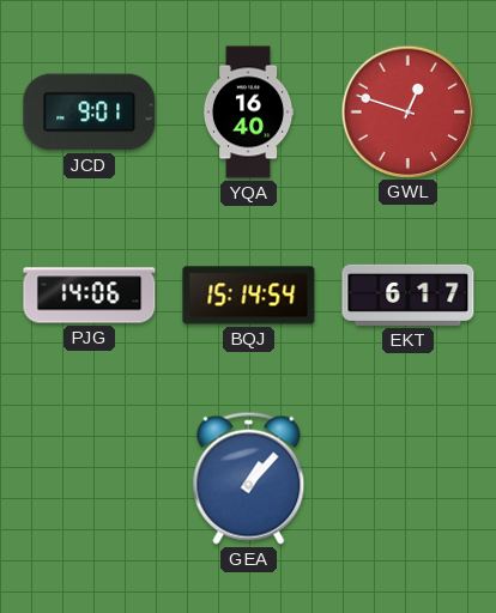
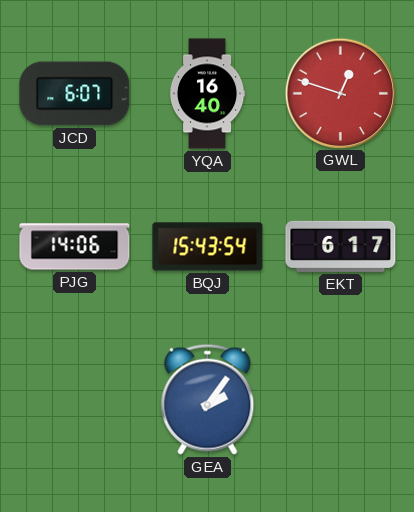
JCD: 9:01 -> 6:07 (75, 94)
BQJ: 15:14 -> 15:43 (208, 247)
GEA: 1:07 -> 2:06 (208, 399)
